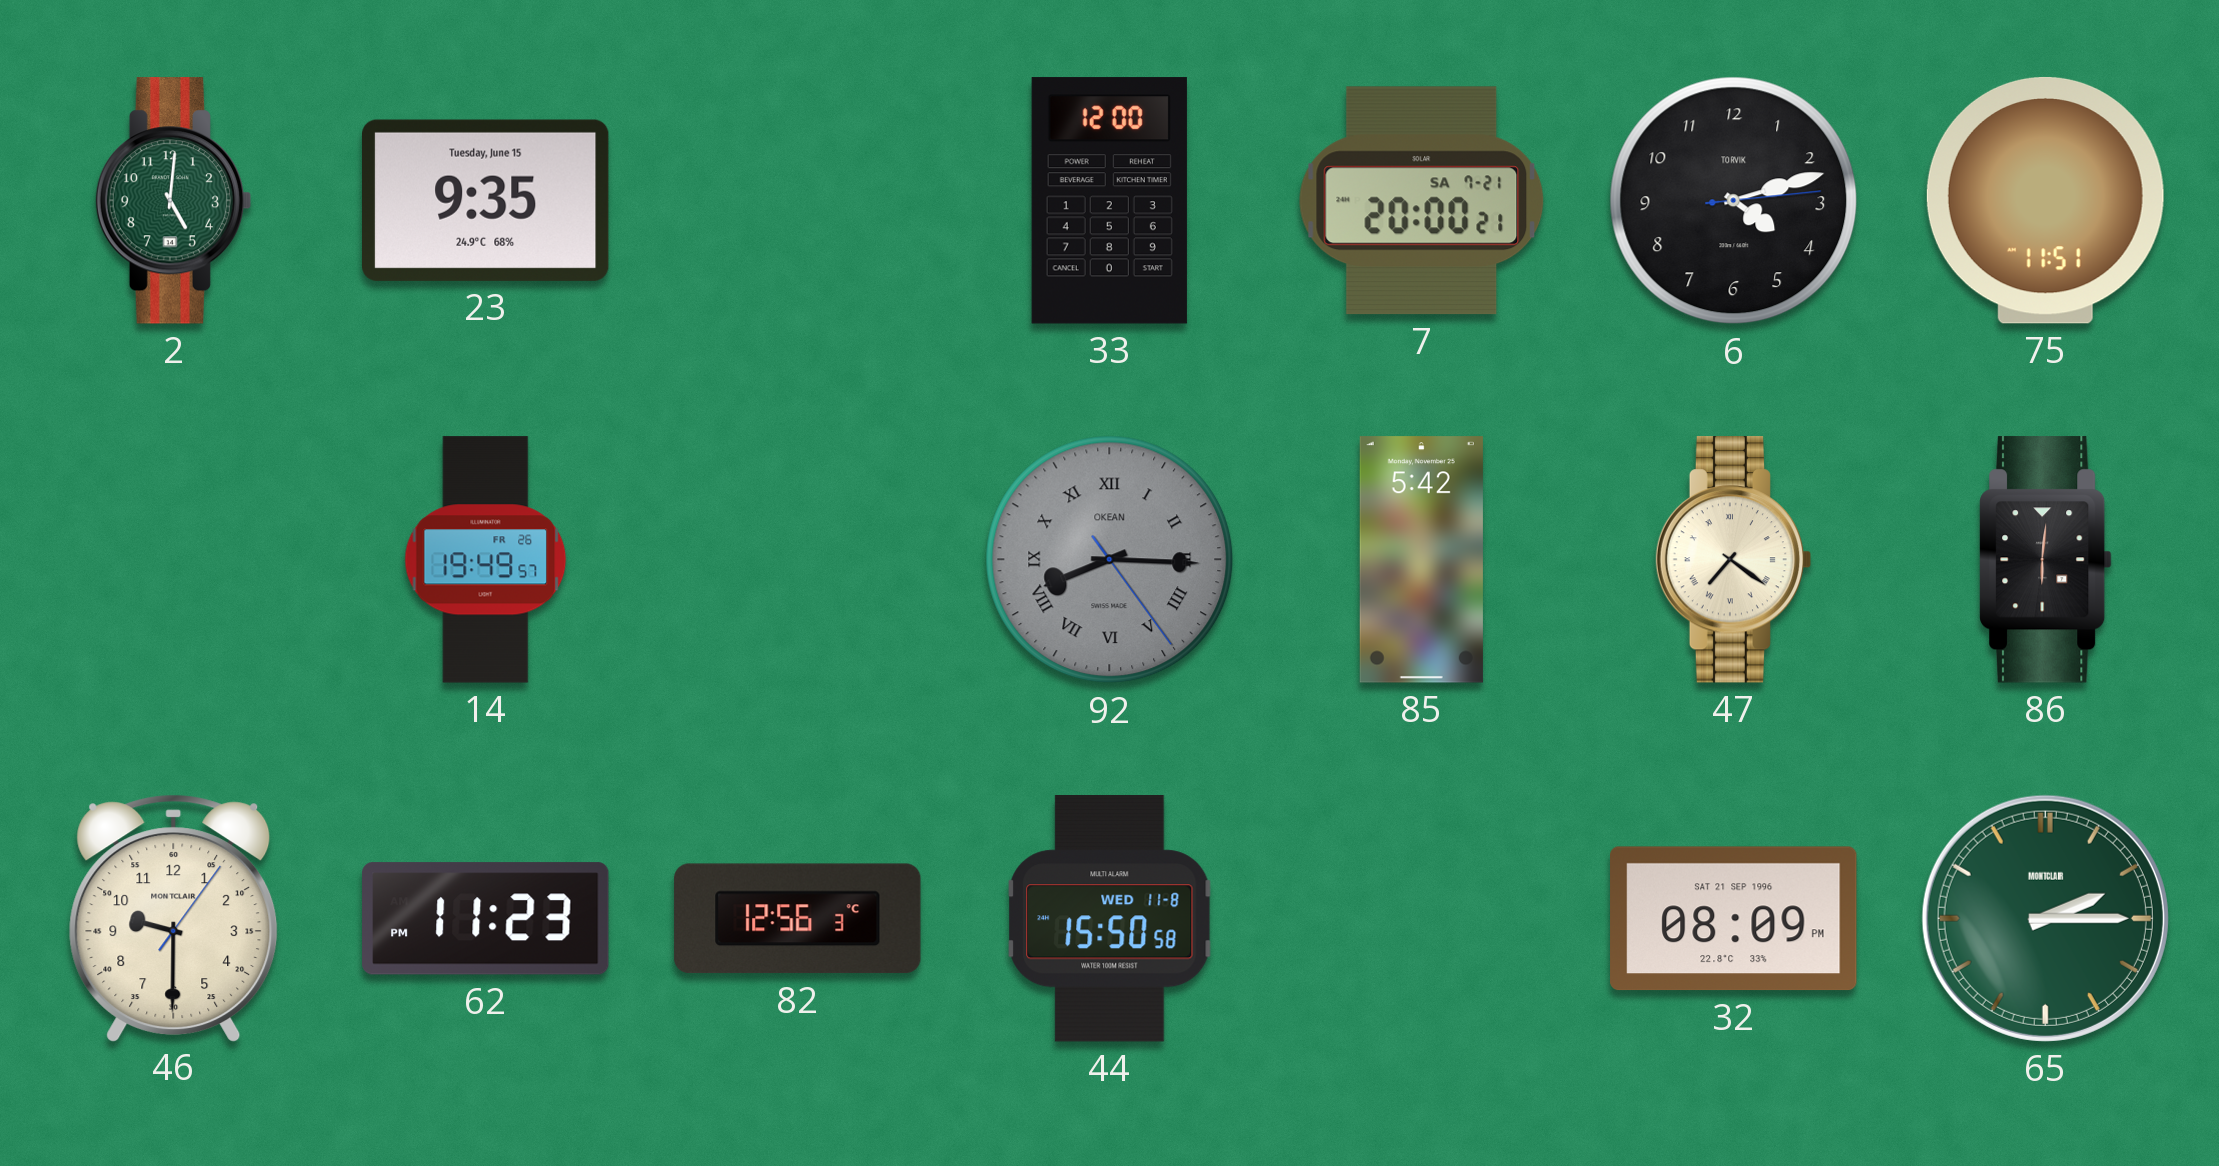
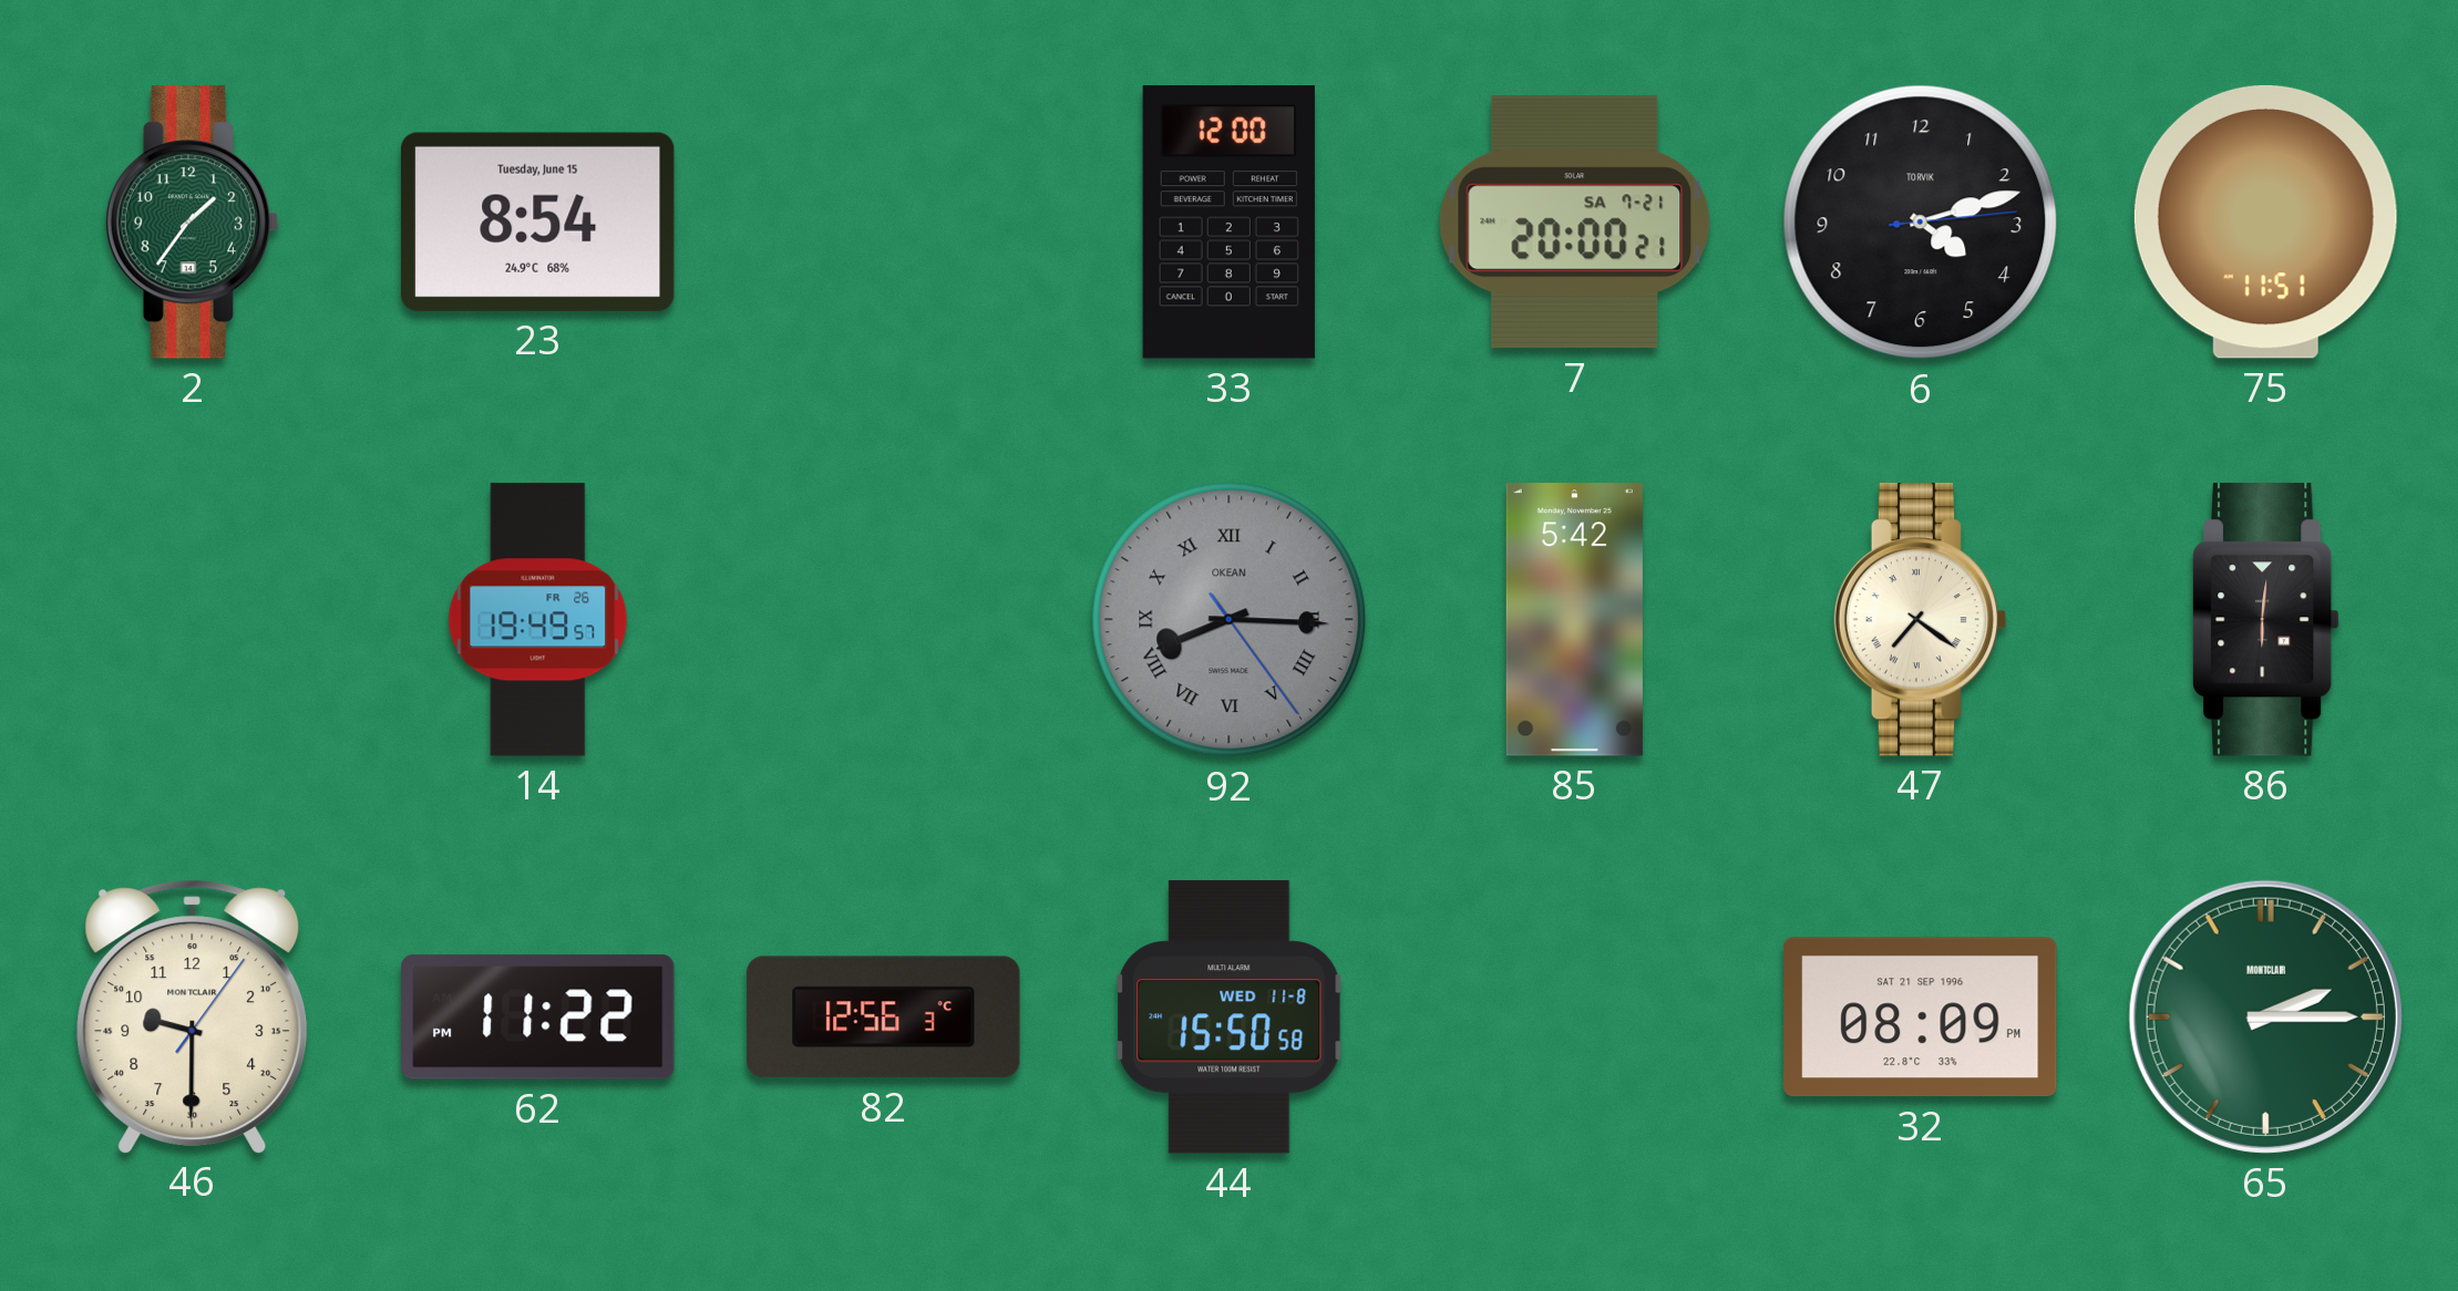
2: 5:01 -> 1:36 (193, 223)
23: 9:35 -> 8:54 (537, 221)
62: 11:23 -> 11:22 (538, 1018)
